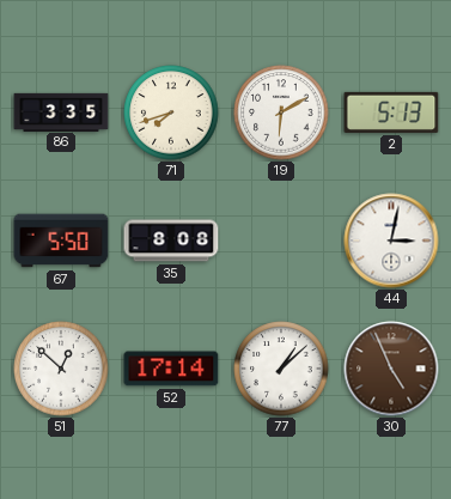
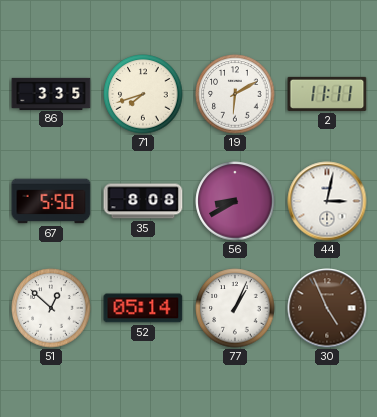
2: 5:13 -> 11:11 (327, 94)
56: none -> 8:40 (235, 201)
52: 17:14 -> 05:14 (143, 308)
77: 1:08 -> 1:04 (235, 308)
